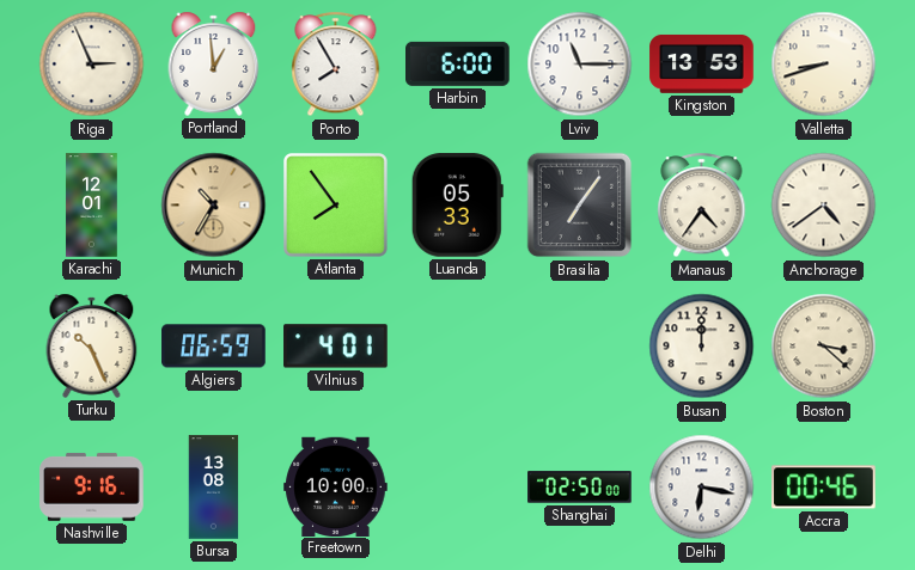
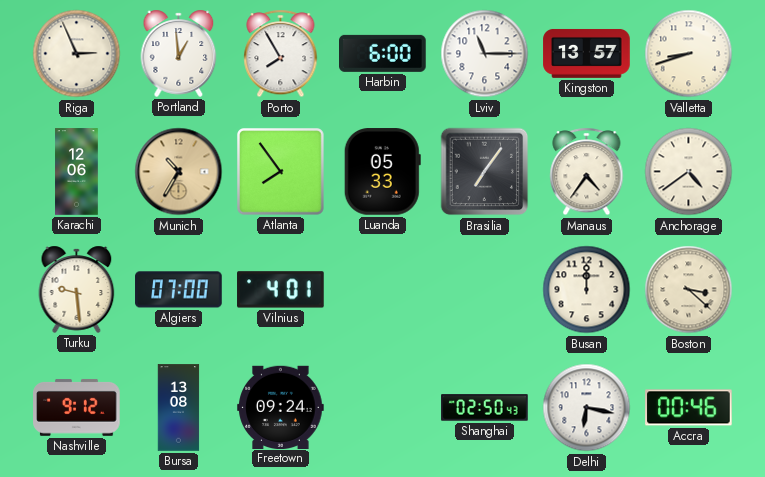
Kingston: 13:53 -> 13:57 (587, 54)
Karachi: 12:01 -> 12:06 (77, 172)
Turku: 10:26 -> 9:29 (77, 289)
Algiers: 06:59 -> 07:00 (179, 290)
Nashville: 9:16 -> 9:12 (77, 407)
Freetown: 10:00 -> 09:24 (281, 407)
Shanghai: 02:50:00 -> 02:50:43 (485, 408)
